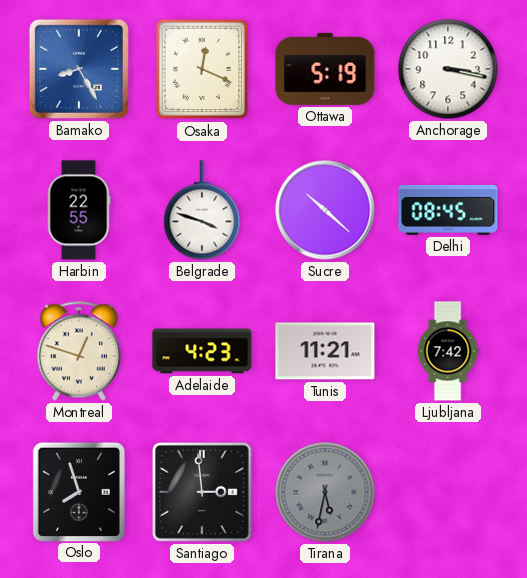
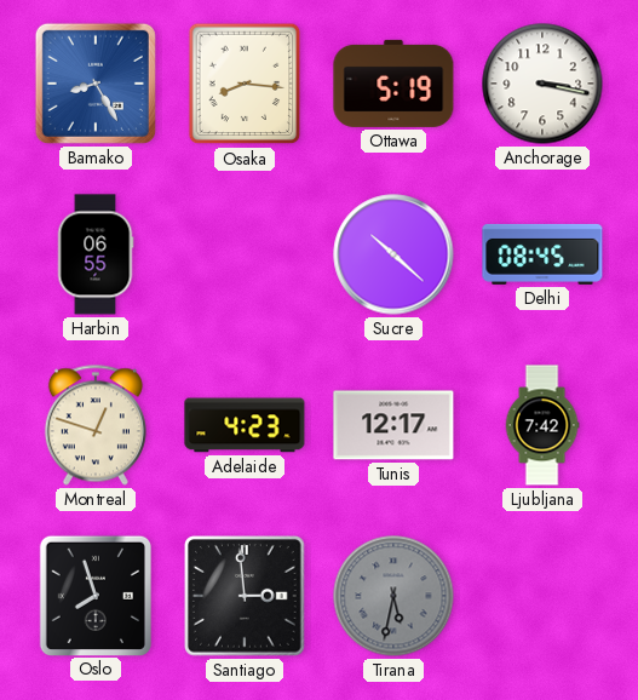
Osaka: 12:19 -> 8:16 (245, 84)
Harbin: 22:55 -> 06:55 (96, 254)
Belgrade: 3:48 -> none (202, 210)
Tunis: 11:21 -> 12:17 (393, 425)
